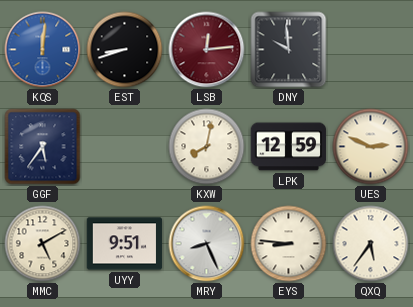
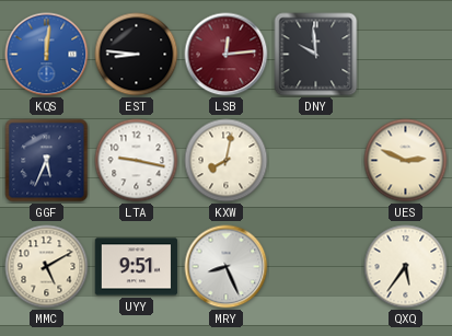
EST: 8:42 -> 8:46 (137, 55)
GGF: 5:36 -> 5:34 (47, 161)
LTA: none -> 9:17 (137, 161)
LPK: 12:59 -> none (289, 147)
EYS: 8:46 -> none (289, 244)
